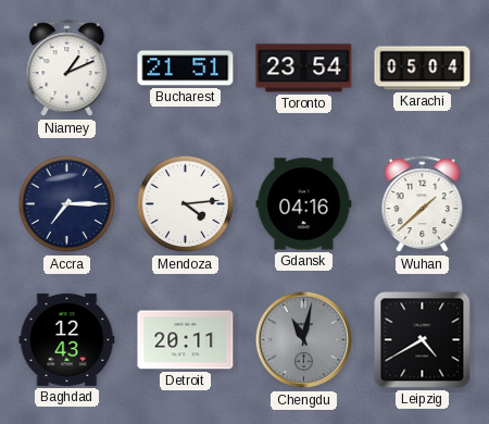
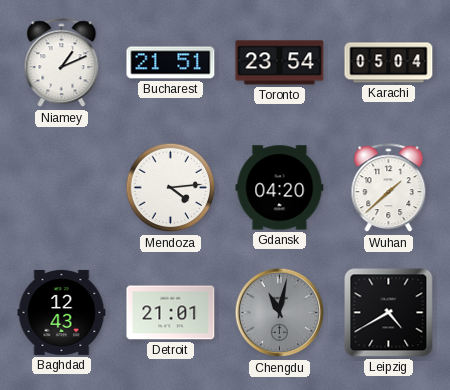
Accra: 7:15 -> none (67, 204)
Gdansk: 04:16 -> 04:20 (280, 188)
Detroit: 20:11 -> 21:01 (171, 313)
